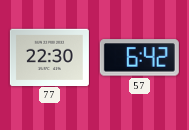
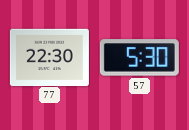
57: 6:42 -> 5:30 (139, 58)
